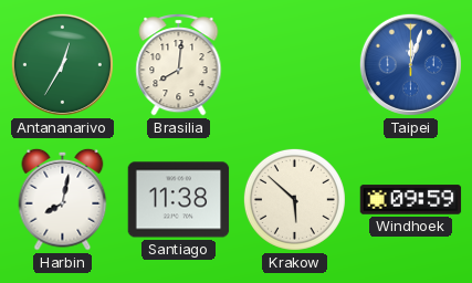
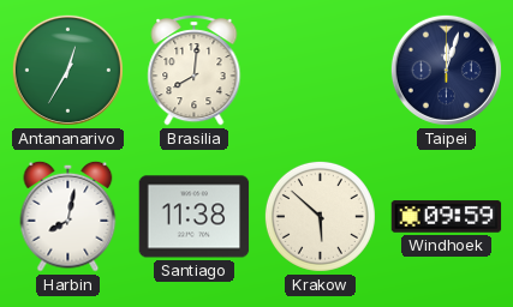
Taipei dial: blue -> navy (446, 70)
